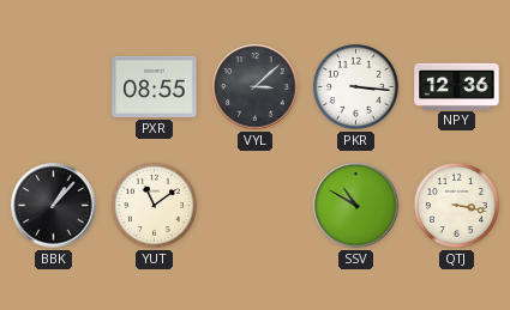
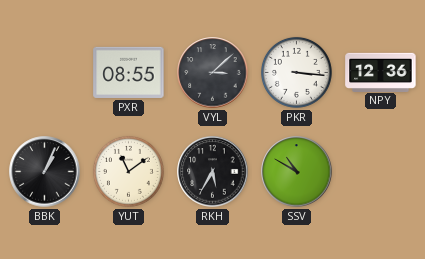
BBK: 1:07 -> 1:04 (45, 172)
RKH: none -> 5:35 (213, 172)
QTJ: 3:17 -> none (456, 205)
